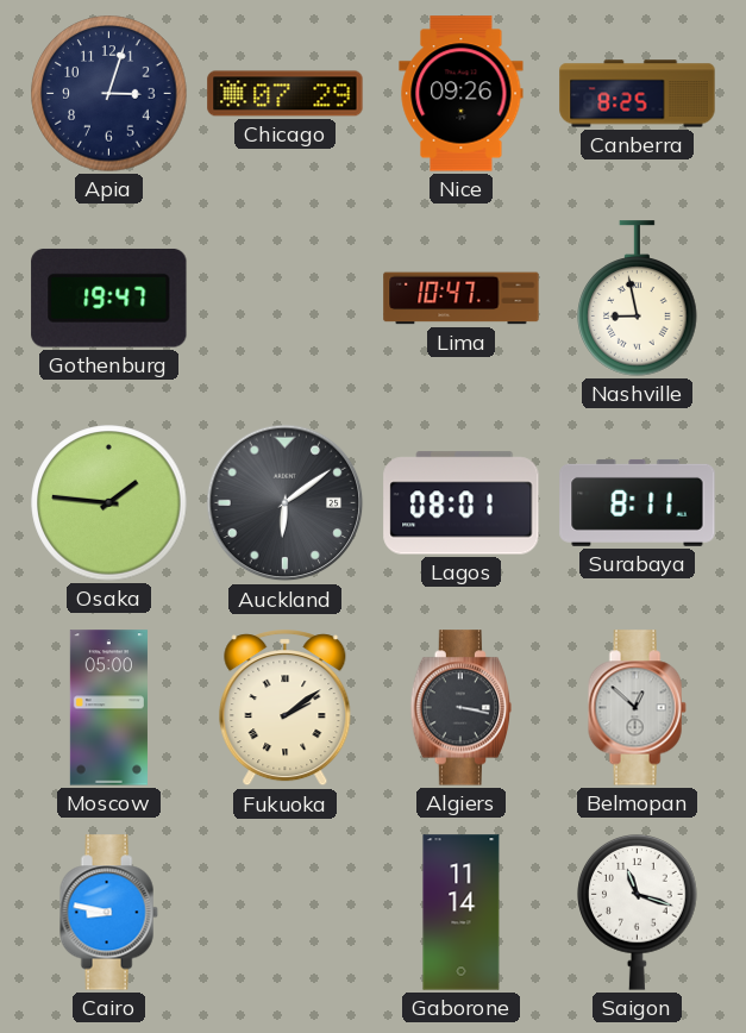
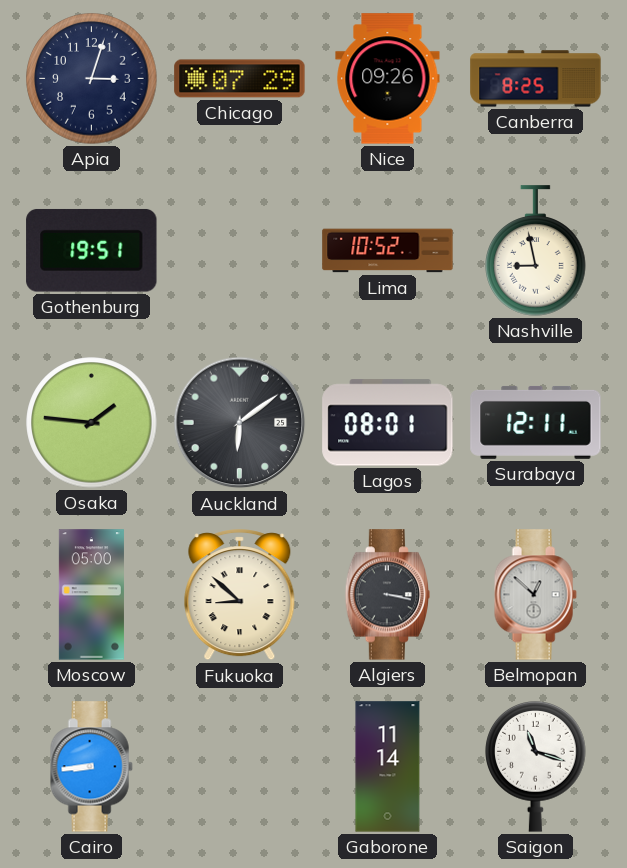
Gothenburg: 19:47 -> 19:51 (92, 251)
Lima: 10:47 -> 10:52 (388, 251)
Surabaya: 8:11 -> 12:11 (536, 422)
Fukuoka: 2:09 -> 8:52 (240, 595)
Cairo: 8:47 -> 8:44 (91, 767)
